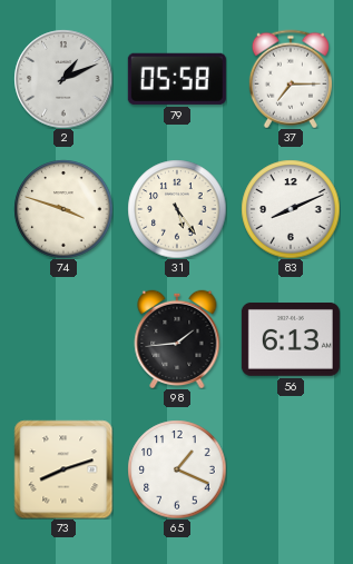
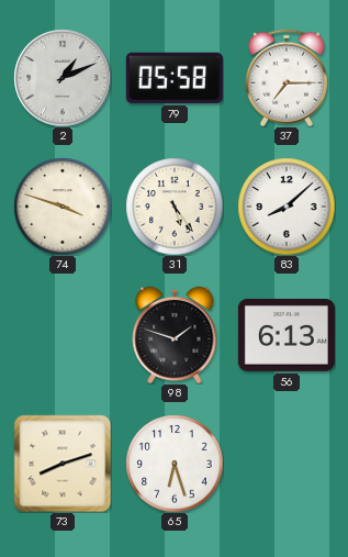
83: 8:11 -> 8:08 (287, 207)
98: 1:44 -> 1:48 (175, 335)
65: 1:19 -> 6:27 (175, 464)
